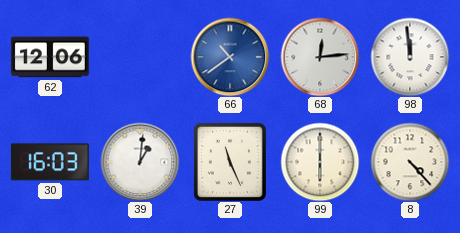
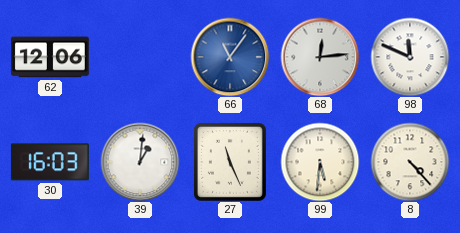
66: 10:39 -> 11:06 (230, 57)
98: 11:59 -> 11:49 (410, 57)
99: 6:00 -> 5:31 (320, 162)
